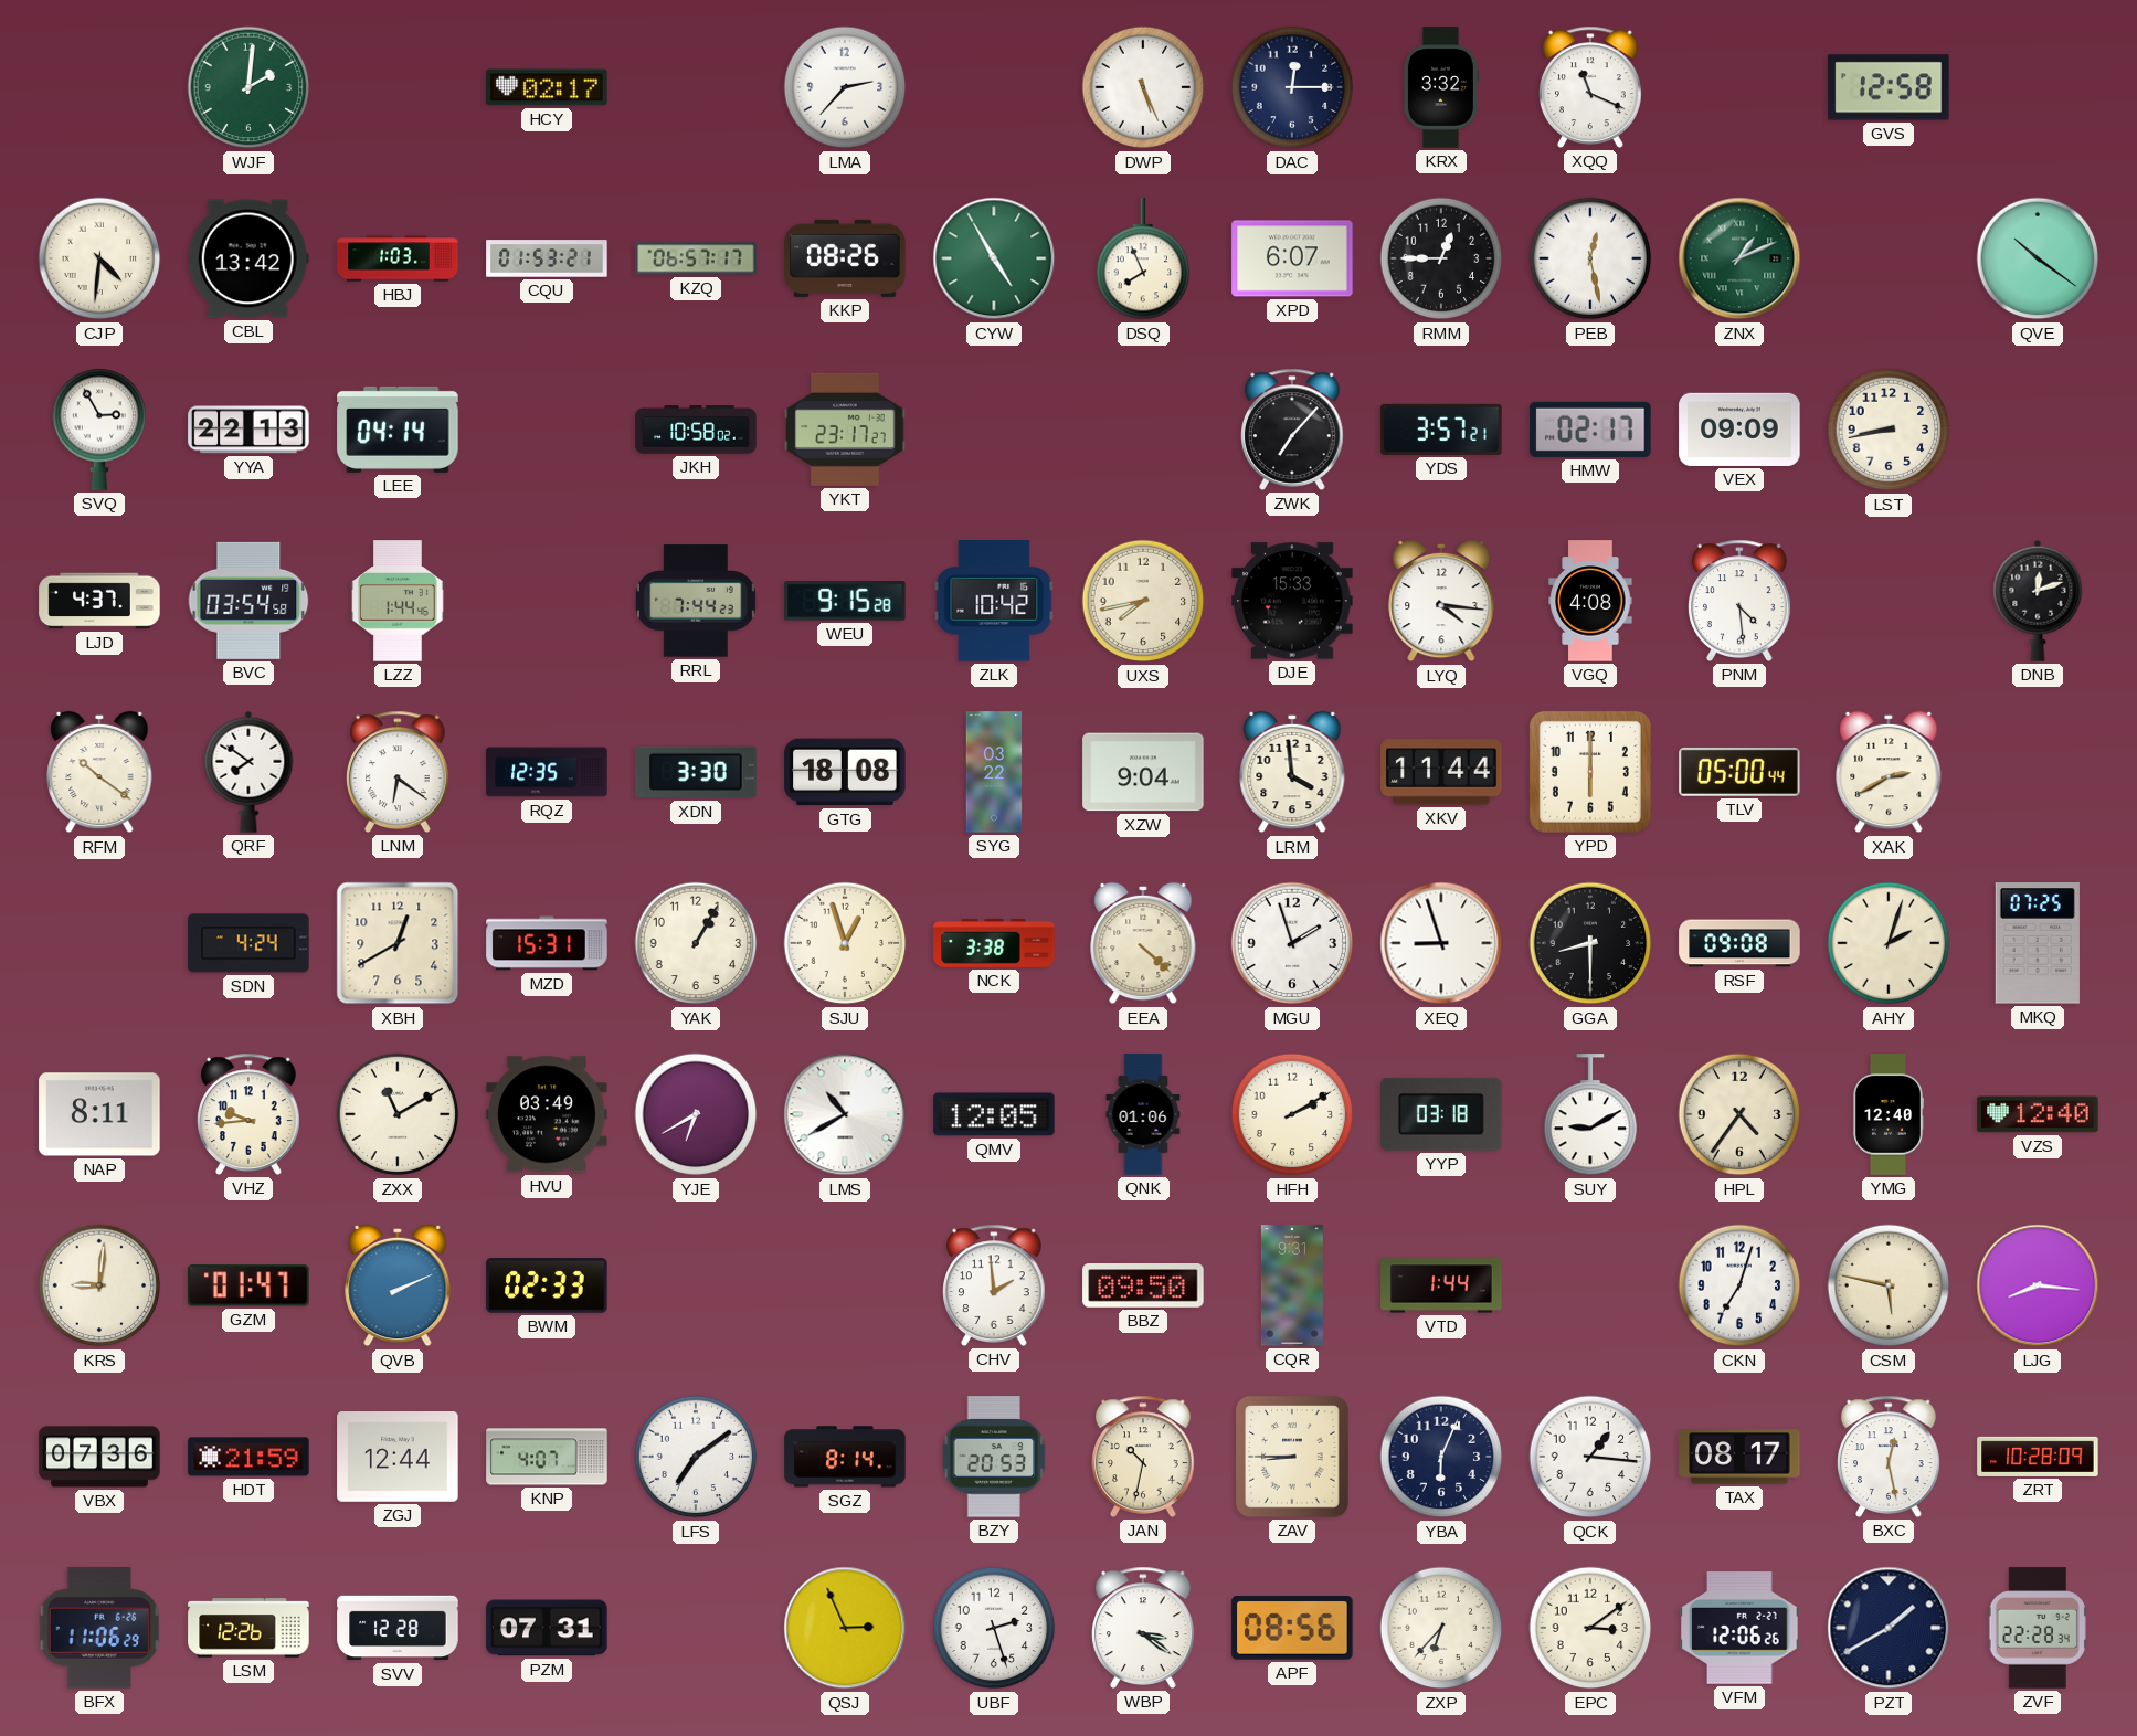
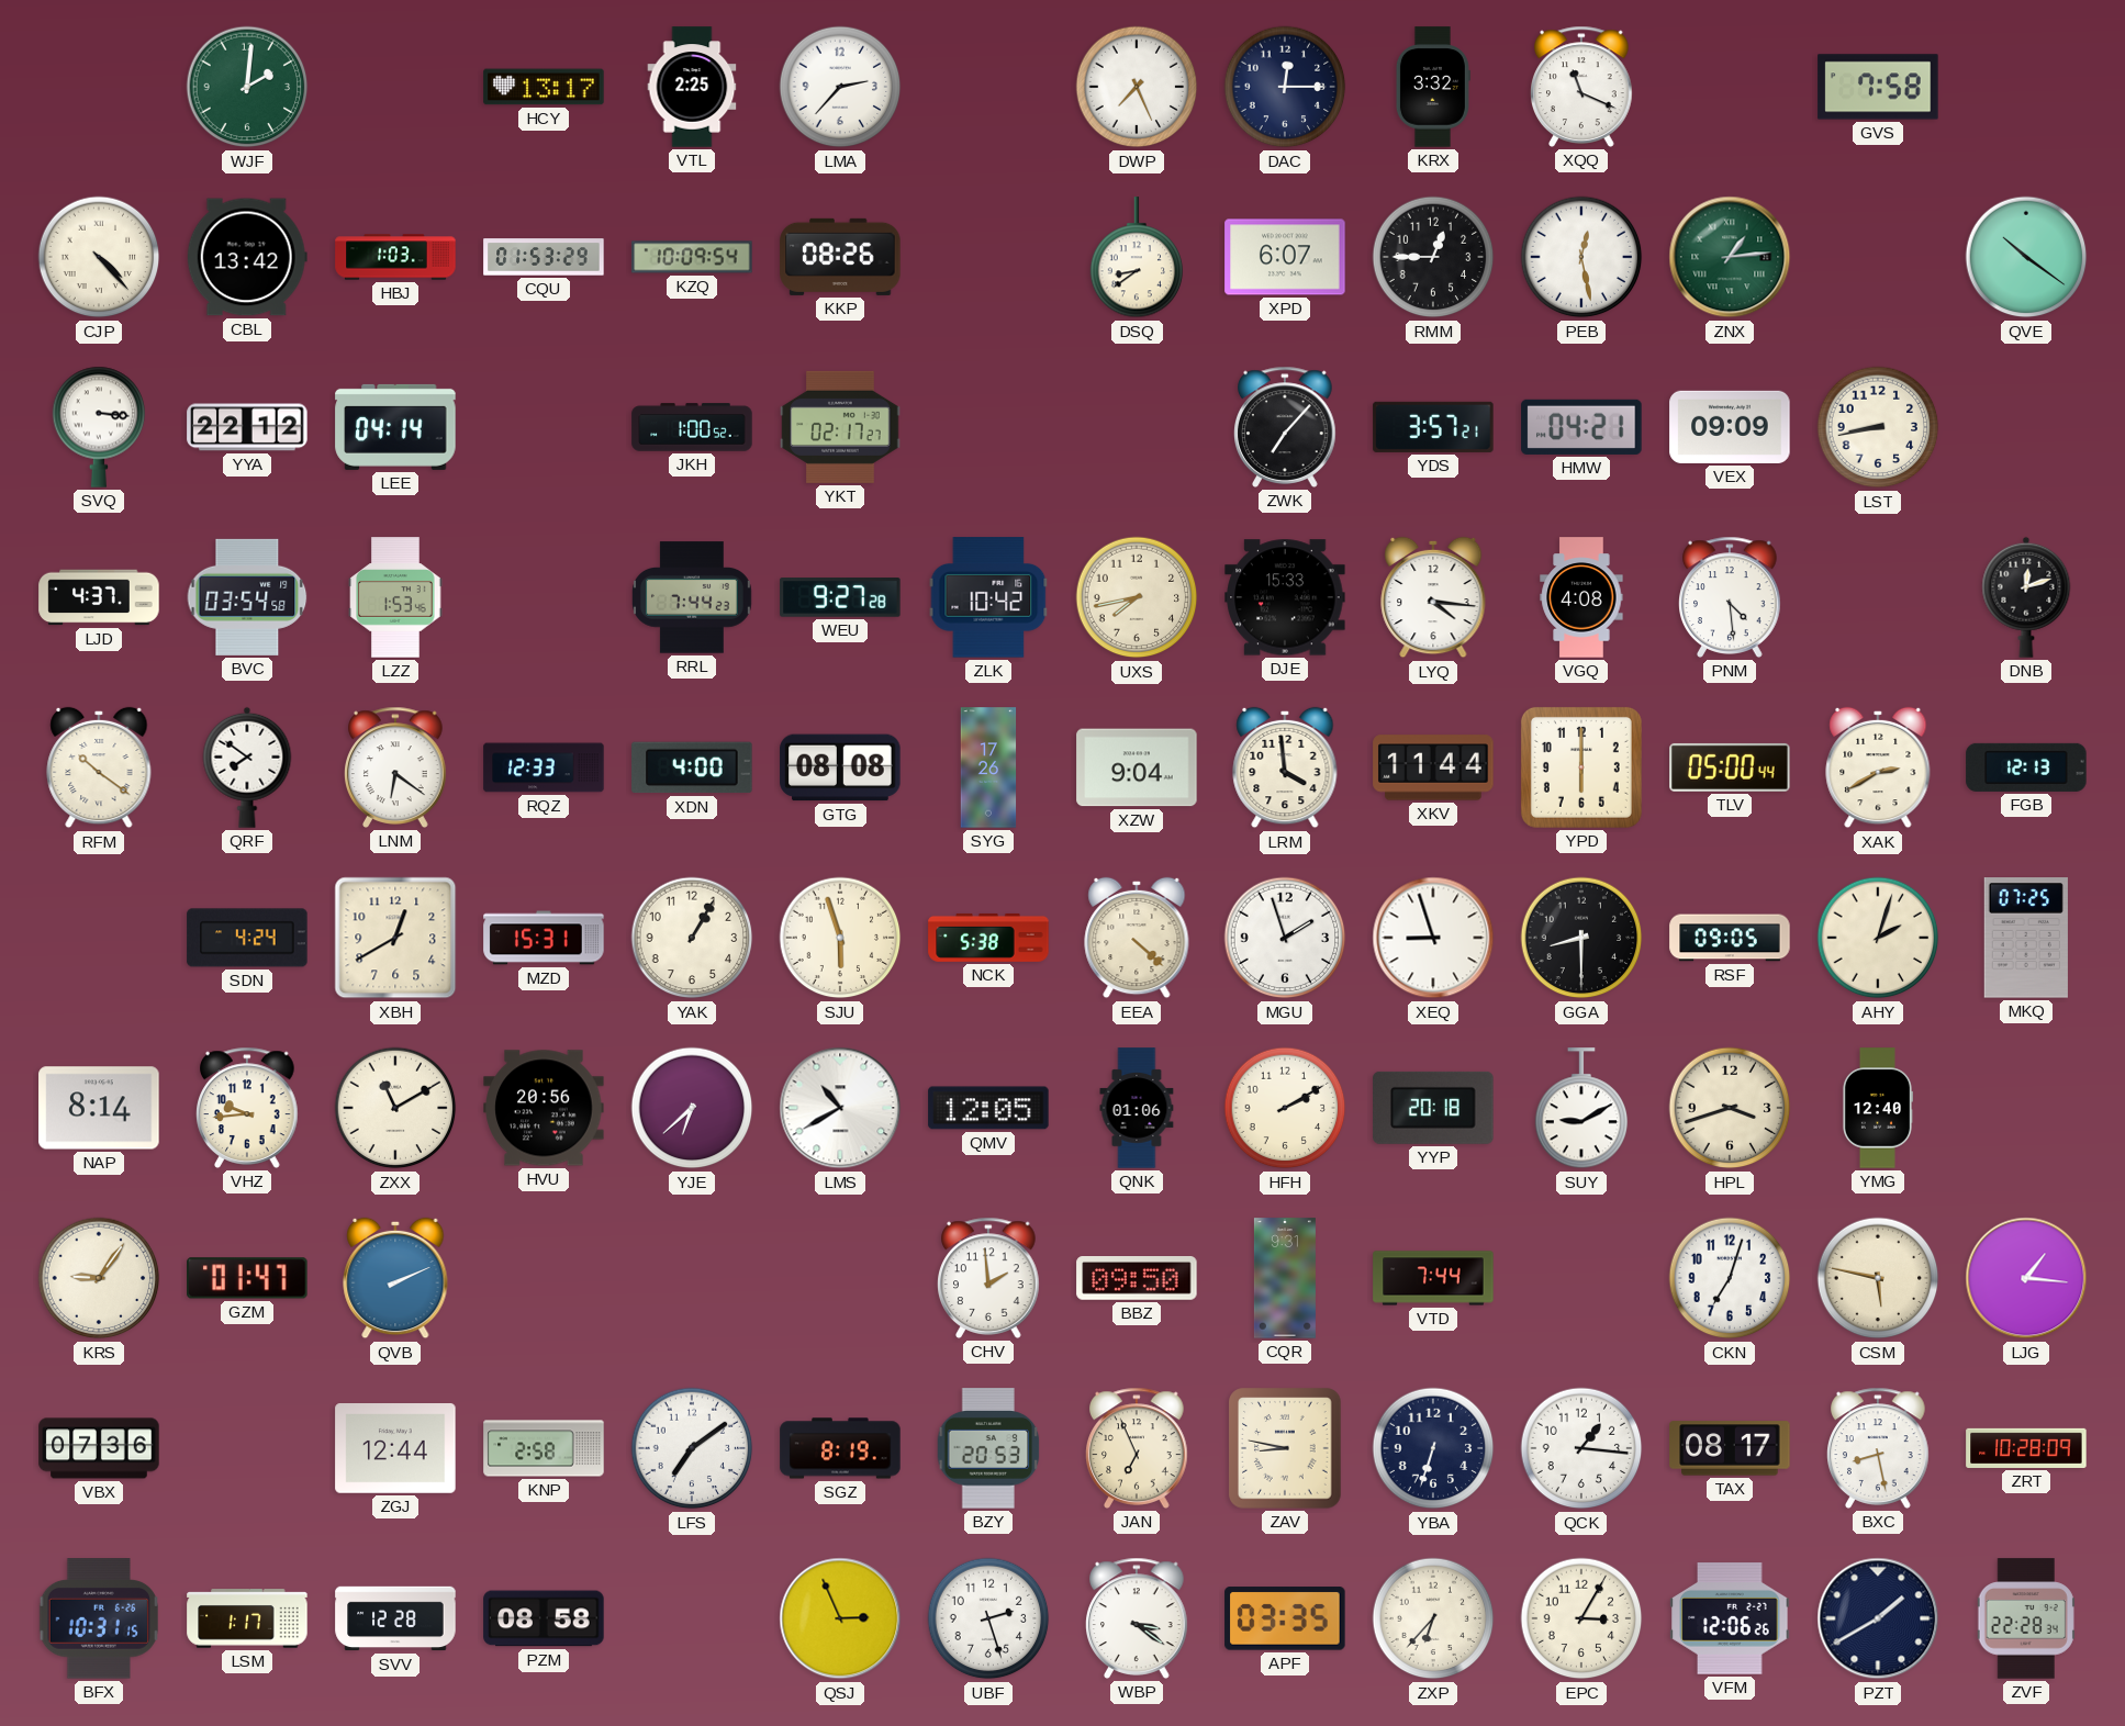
HCY: 02:17 -> 13:17 (544, 87)
VTL: none -> 2:25 (692, 87)
DWP: 5:26 -> 7:26 (1137, 87)
GVS: 12:58 -> 7:58 (1878, 87)
CJP: 4:31 -> 4:23 (99, 257)
CQU: 01:53:21 -> 01:53:29 (544, 257)
KZQ: 06:57 -> 10:09 (692, 257)
CYW: 4:55 -> none (994, 258)
DSQ: 7:56 -> 8:39 (1137, 258)
ZNX: 1:11 -> 1:14 (1730, 257)
SVQ: 2:55 -> 3:16 (99, 427)
YYA: 22:13 -> 22:12 (247, 427)
JKH: 10:58 -> 1:00 (692, 427)
YKT: 23:17 -> 02:17 (840, 427)
HMW: 02:17 -> 04:21 (1581, 427)
LZZ: 1:44 -> 1:53 (395, 597)
WEU: 9:15 -> 9:27 (840, 597)
RQZ: 12:35 -> 12:33 (544, 767)
XDN: 3:30 -> 4:00 (692, 767)
GTG: 18:08 -> 08:08 (840, 767)
SYG: 03:22 -> 17:26 (988, 767)
FGB: none -> 12:13 (2026, 767)
SJU: 12:57 -> 5:57 (840, 938)
NCK: 3:38 -> 5:38 (988, 938)
RSF: 09:08 -> 09:05 (1730, 938)
NAP: 8:11 -> 8:14 (99, 1108)
HVU: 03:49 -> 20:56 (544, 1108)
YJE: 6:40 -> 6:38 (692, 1108)
YYP: 03:18 -> 20:18 (1433, 1108)
HPL: 4:36 -> 3:42 (1730, 1108)
VZS: 12:40 -> none (2038, 1114)
KRS: 9:01 -> 9:06 (99, 1278)
BWM: 02:33 -> none (547, 1287)
VTD: 1:44 -> 7:44 (1433, 1278)
LJG: 8:16 -> 1:16 (2026, 1278)
HDT: 21:59 -> none (248, 1457)
KNP: 4:07 -> 2:58 (544, 1448)
SGZ: 8:14 -> 8:19 (840, 1448)
JAN: 10:32 -> 6:56 (1137, 1448)
ZAV: 8:45 -> 8:47 (1285, 1448)
YBA: 6:04 -> 6:33 (1433, 1448)
BXC: 12:28 -> 8:28 (1878, 1448)
BFX: 11:06 -> 10:31 (98, 1618)
LSM: 12:26 -> 1:17 (247, 1618)
PZM: 07:31 -> 08:58 (544, 1618)
APF: 08:56 -> 03:35 (1285, 1618)
EPC: 3:09 -> 3:05 (1581, 1618)
